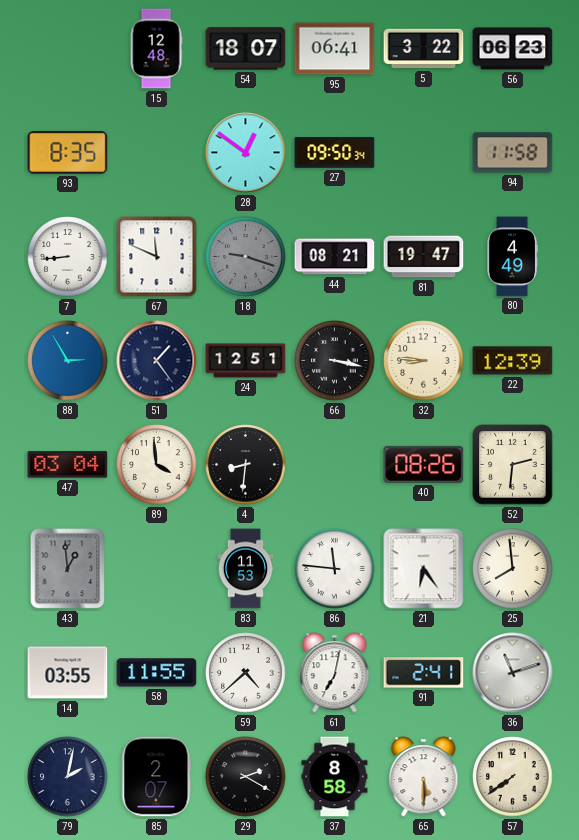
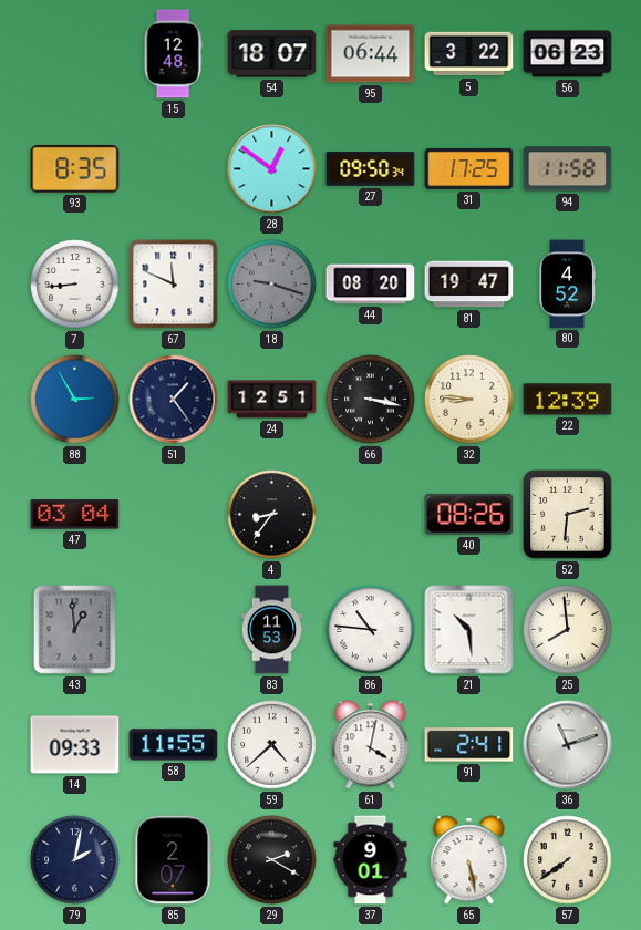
95: 06:41 -> 06:44 (371, 54)
31: none -> 17:25 (469, 168)
44: 08:21 -> 08:20 (371, 285)
80: 4:49 -> 4:52 (567, 285)
89: 3:59 -> none (157, 465)
4: 8:31 -> 8:36 (272, 515)
86: 11:46 -> 10:46 (371, 630)
21: 6:24 -> 10:29 (469, 630)
14: 03:55 -> 09:33 (75, 745)
61: 7:02 -> 4:02 (371, 745)
37: 8:58 -> 9:01 (371, 860)
65: 5:30 -> 5:28 (469, 860)
